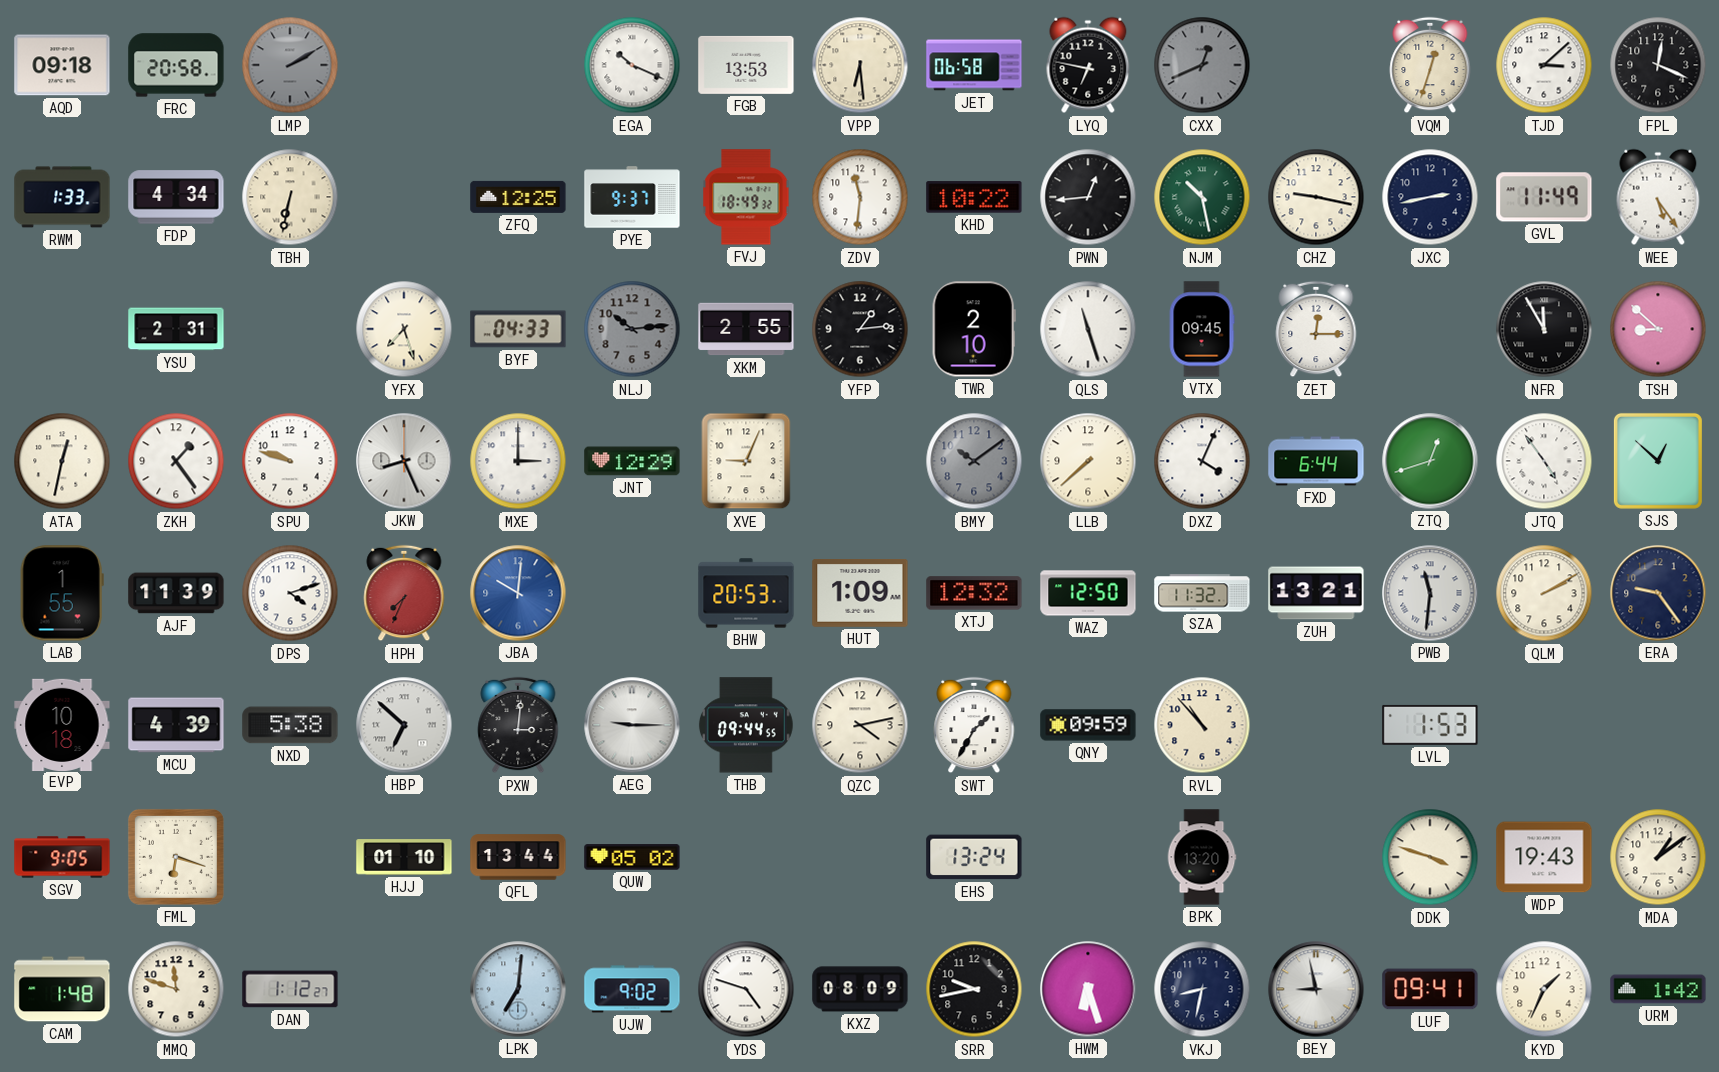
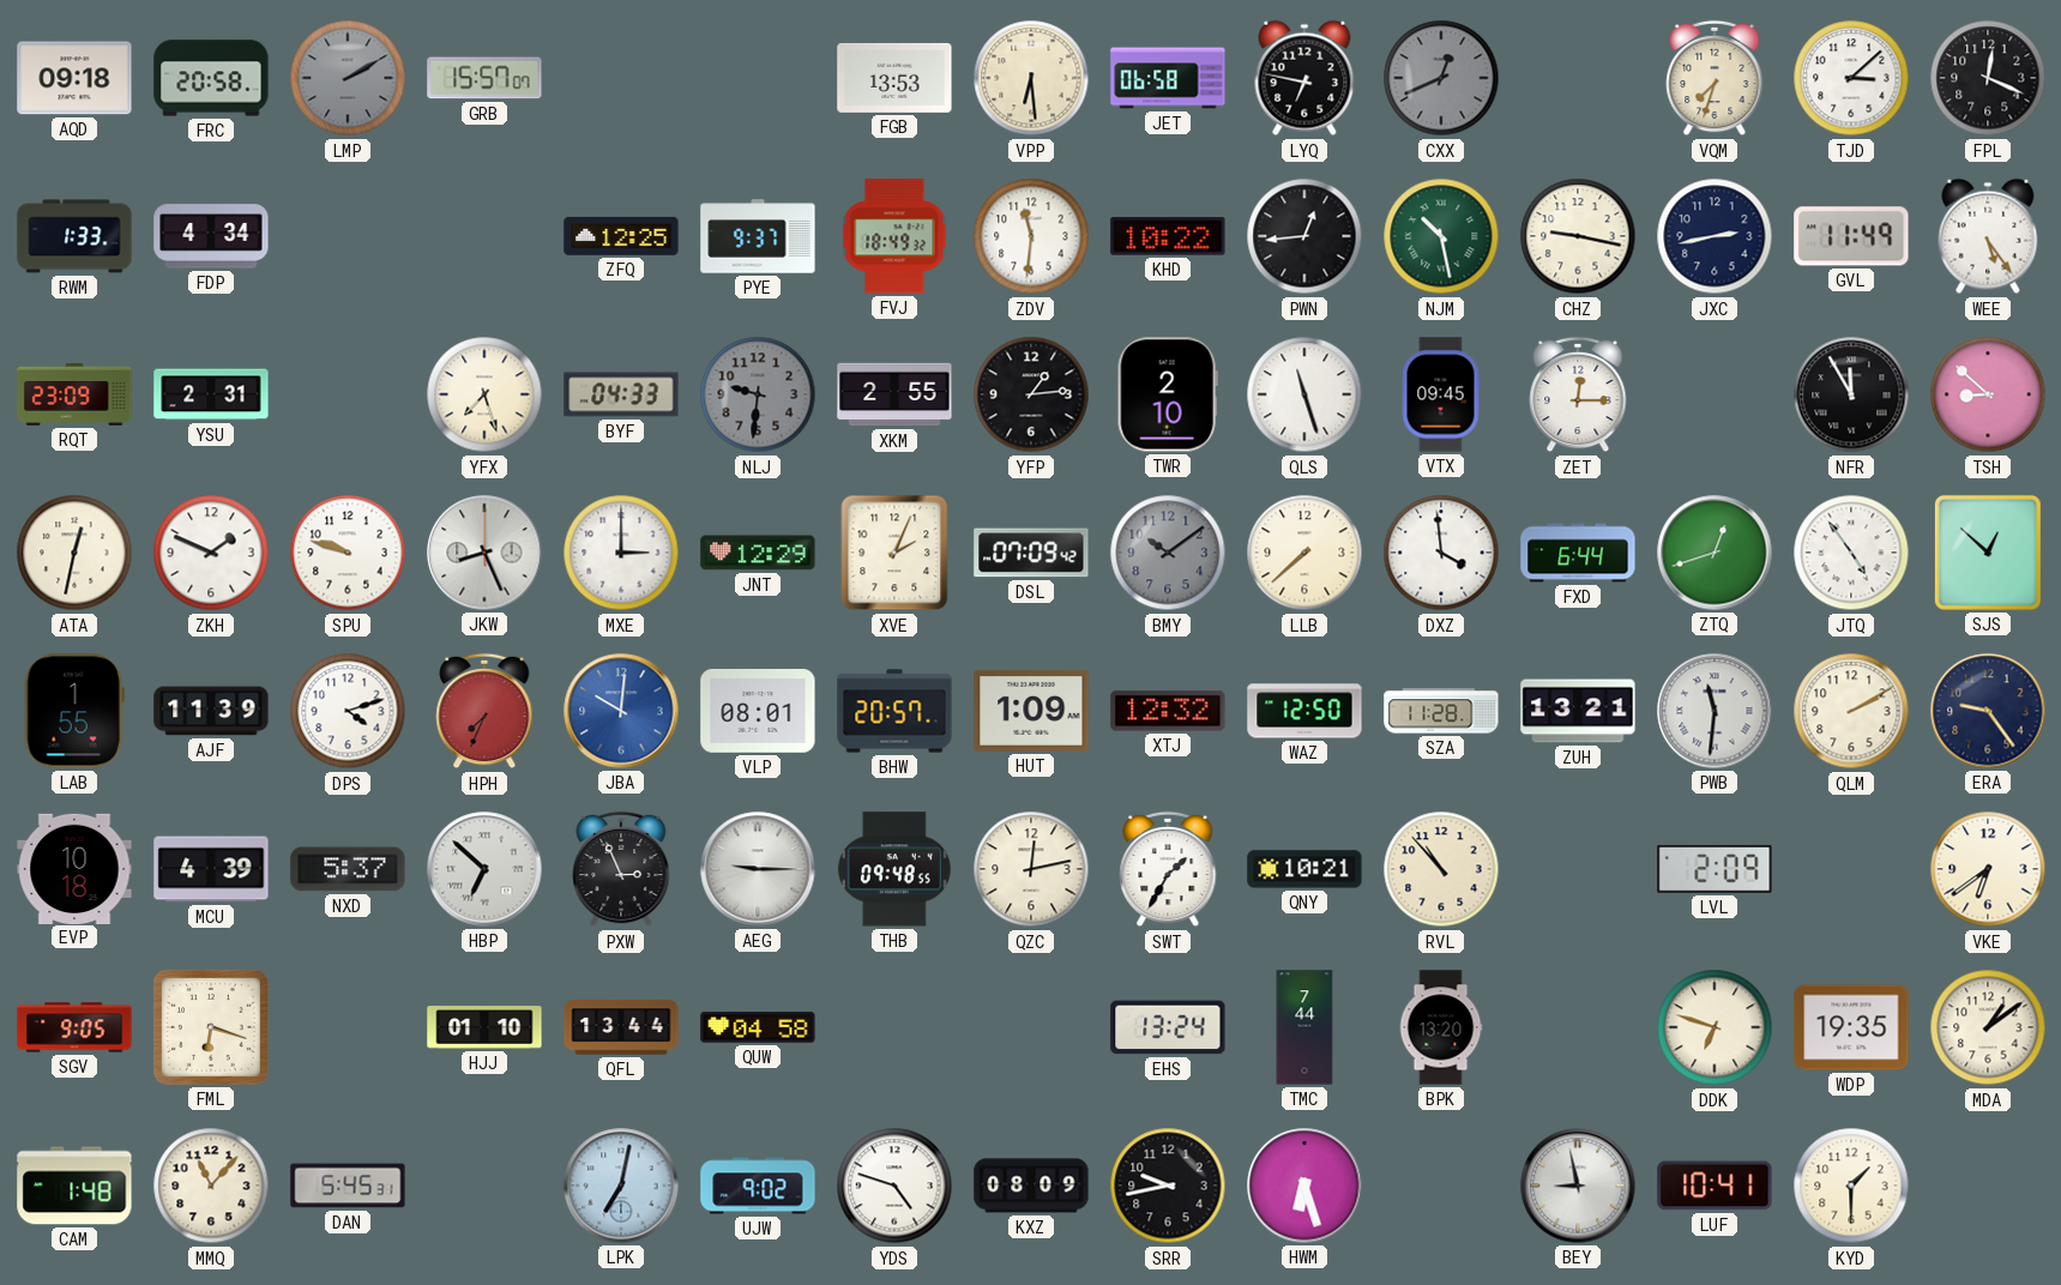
GRB: none -> 15:57 (484, 78)
EGA: 10:19 -> none (632, 65)
VQM: 12:33 -> 7:33 (1715, 78)
TBH: 6:32 -> none (290, 197)
RQT: none -> 23:09 (74, 396)
NLJ: 10:14 -> 9:31 (758, 394)
ZKH: 1:24 -> 1:49 (211, 553)
XVE: 9:04 -> 2:04 (894, 553)
DSL: none -> 07:09 (1031, 553)
DXZ: 4:04 -> 3:59 (1441, 553)
VLP: none -> 08:01 (758, 712)
BHW: 20:53 -> 20:57 (894, 711)
SZA: 11:32 -> 11:28 (1441, 711)
NXD: 5:38 -> 5:37 (348, 869)
PXW: 3:01 -> 2:56 (621, 869)
THB: 09:44 -> 09:48 (894, 869)
QZC: 4:13 -> 12:13 (1031, 869)
QNY: 09:59 -> 10:21 (1304, 869)
LVL: 1:53 -> 2:09 (1715, 869)
VKE: none -> 6:39 (1988, 869)
QUW: 05:02 -> 04:58 (758, 1027)
TMC: none -> 7:44 (1304, 1027)
DDK: 3:48 -> 6:48 (1715, 1027)
WDP: 19:43 -> 19:35 (1851, 1027)
MMQ: 11:48 -> 11:07 (211, 1186)
DAN: 1:12 -> 5:45 (348, 1186)
LPK: 7:01 -> 7:02 (621, 1186)
VKJ: 8:32 -> none (1202, 989)
LUF: 09:41 -> 10:41 (1715, 1186)
KYD: 1:34 -> 1:30 (1851, 1186)
URM: 1:42 -> none (1658, 989)
